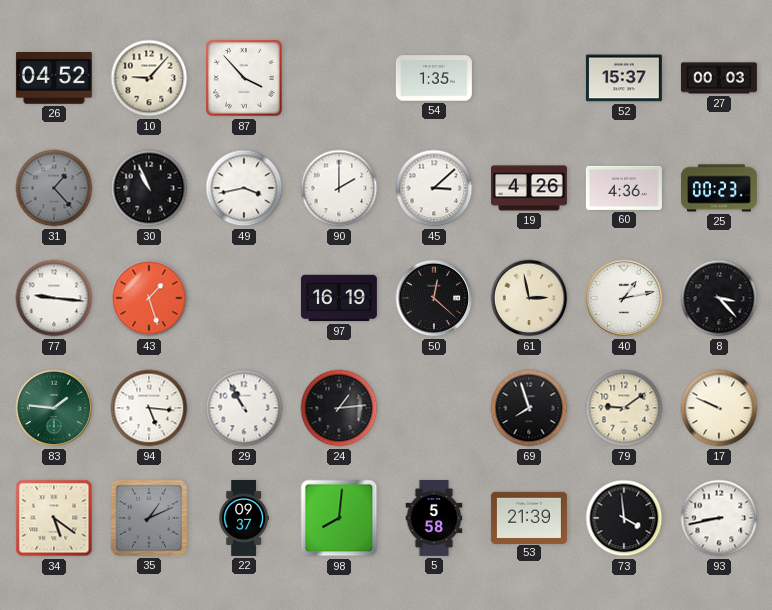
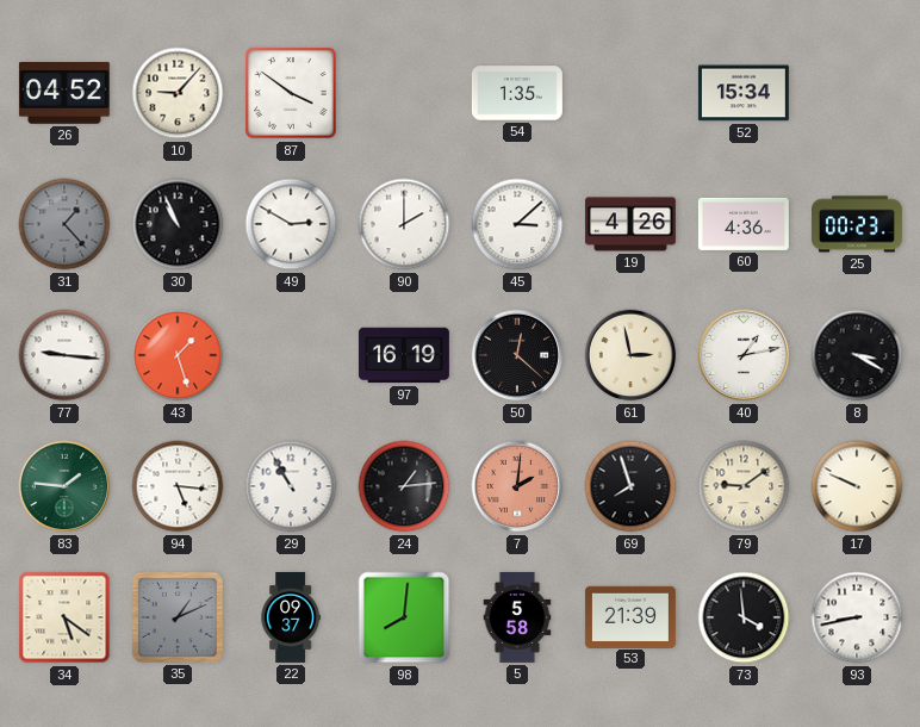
87: 3:53 -> 3:51 (292, 94)
52: 15:37 -> 15:34 (744, 93)
27: 00:03 -> none (719, 78)
49: 3:43 -> 2:50 (291, 224)
8: 3:23 -> 3:20 (857, 355)
7: none -> 2:01 (517, 486)
